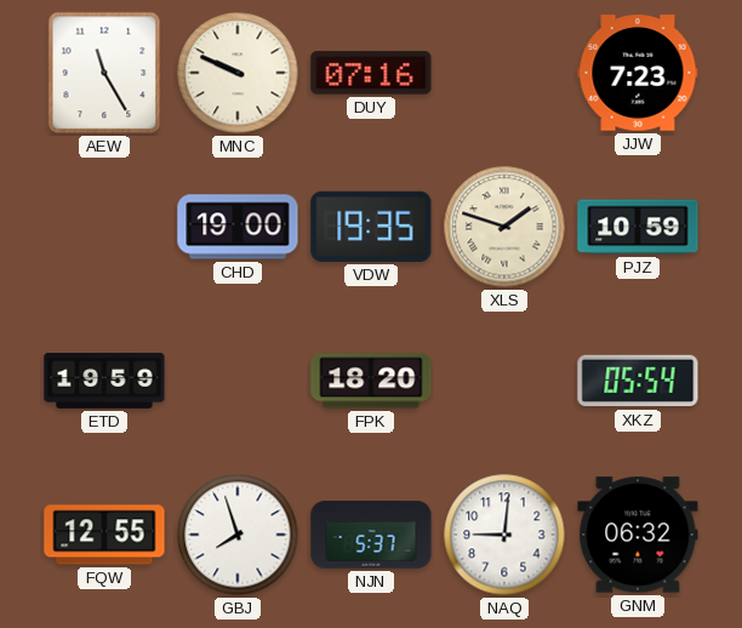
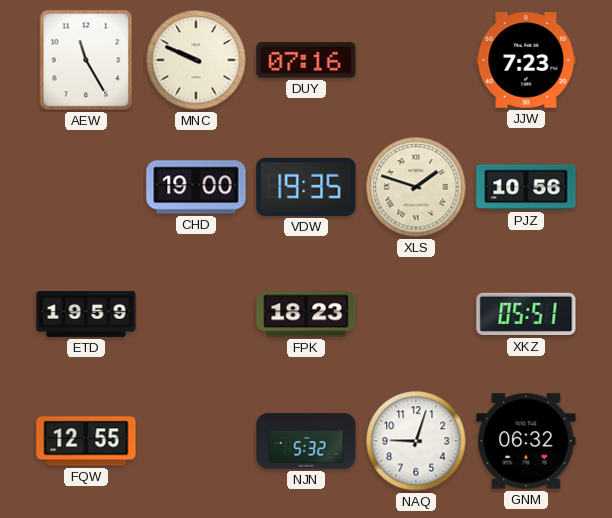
PJZ: 10:59 -> 10:56 (526, 187)
FPK: 18:20 -> 18:23 (306, 314)
XKZ: 05:54 -> 05:51 (526, 314)
GBJ: 7:57 -> none (238, 535)
NJN: 5:37 -> 5:32 (306, 441)
NAQ: 9:01 -> 9:03 (416, 441)
